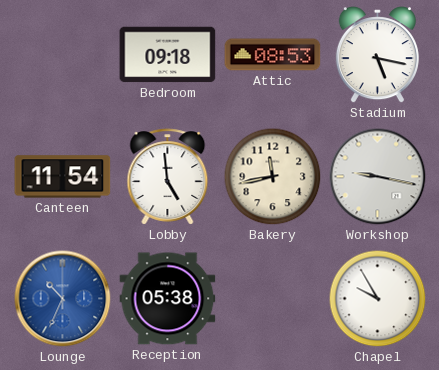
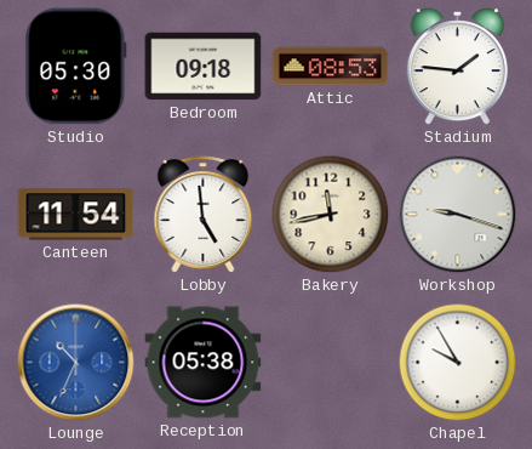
Studio: none -> 05:30 (76, 67)
Stadium: 5:17 -> 1:46 (457, 67)
Workshop: 9:17 -> 9:18 (458, 215)
